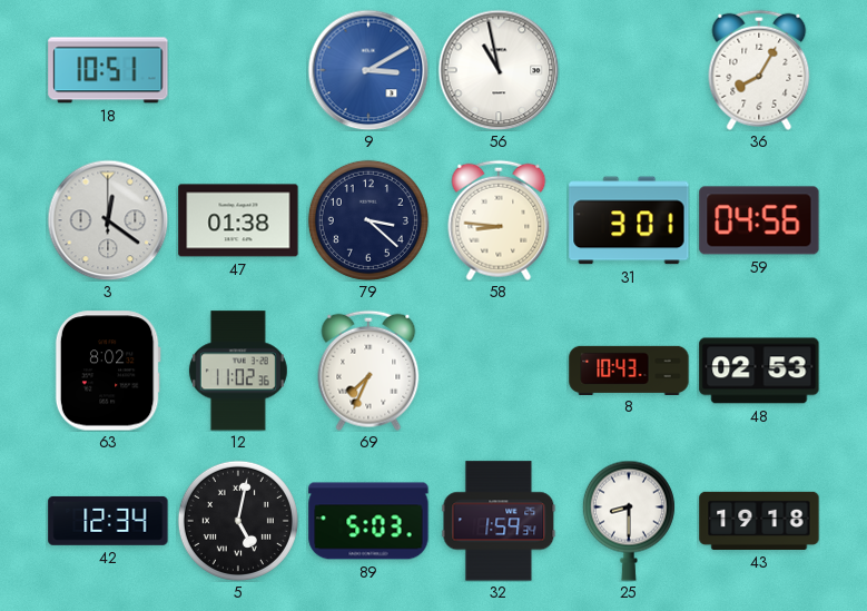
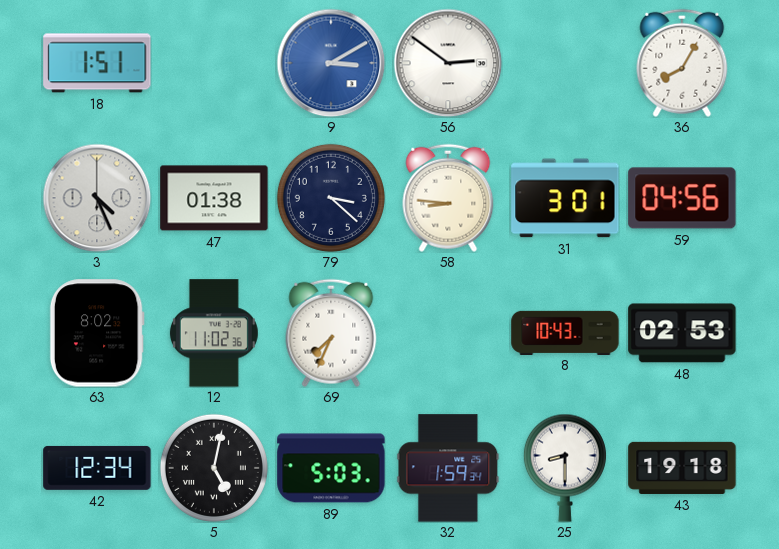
18: 10:51 -> 1:51 (97, 63)
56: 10:58 -> 2:51 (448, 63)
3: 12:21 -> 4:26 (97, 198)
